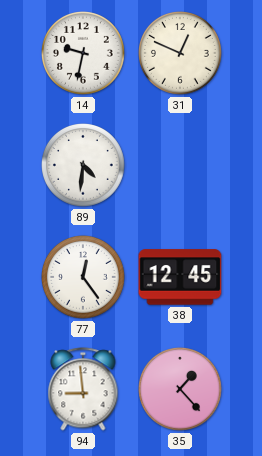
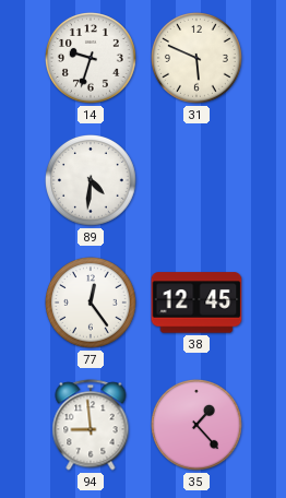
14: 9:32 -> 9:33 (92, 59)
31: 12:49 -> 5:49 (198, 59)
